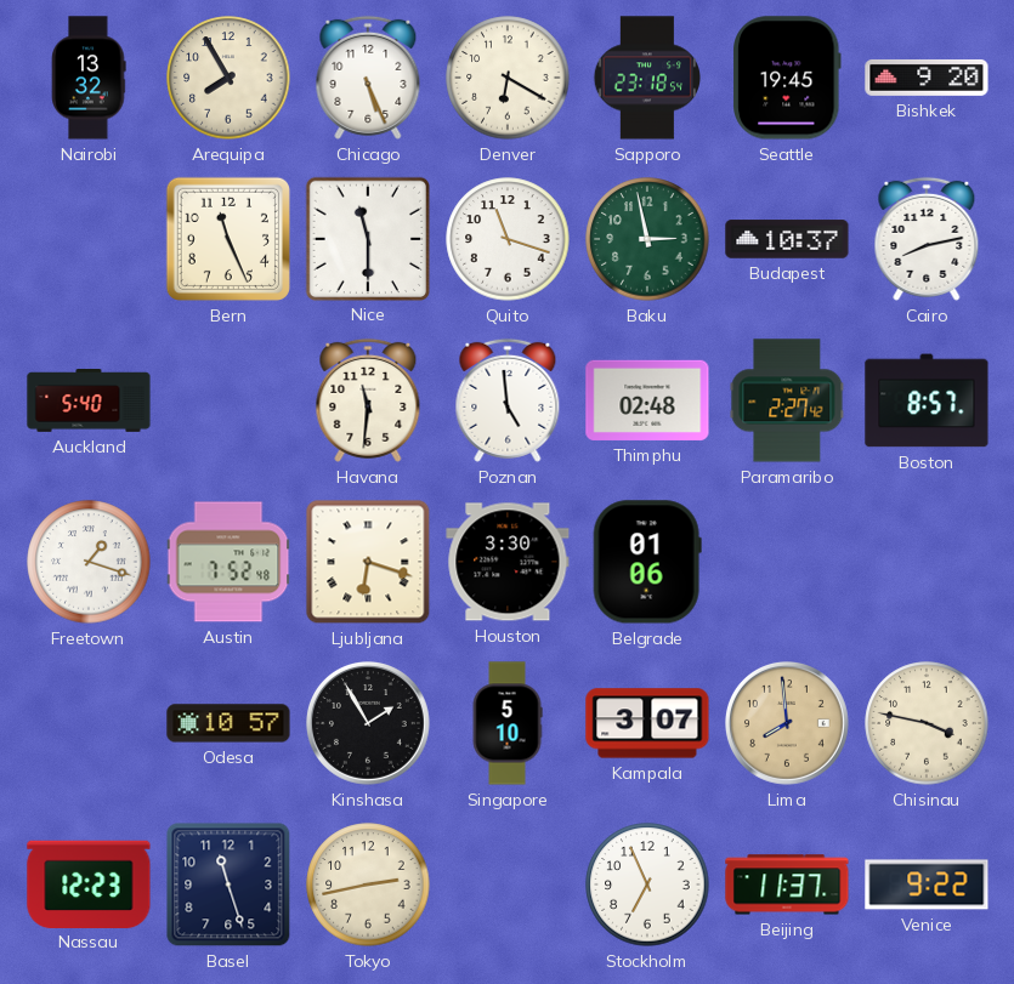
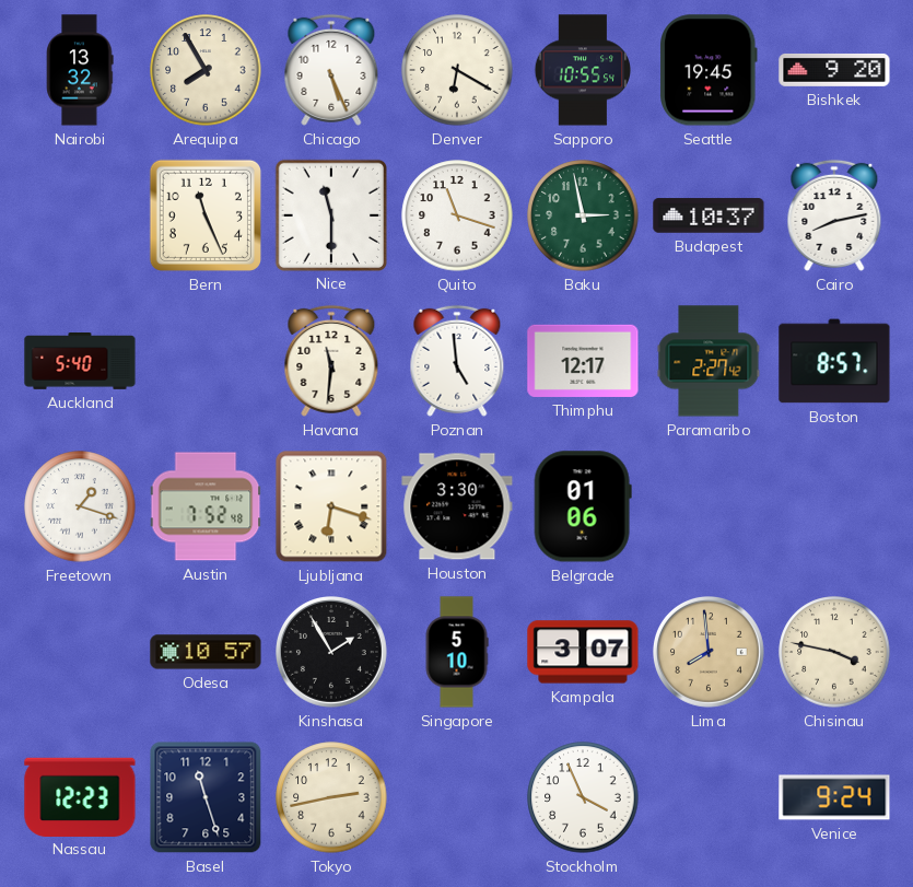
Sapporo: 23:18 -> 10:55 (582, 70)
Thimphu: 02:48 -> 12:17 (583, 361)
Stockholm: 6:56 -> 3:56 (583, 797)
Beijing: 11:37 -> none (787, 885)
Venice: 9:22 -> 9:24 (834, 797)
